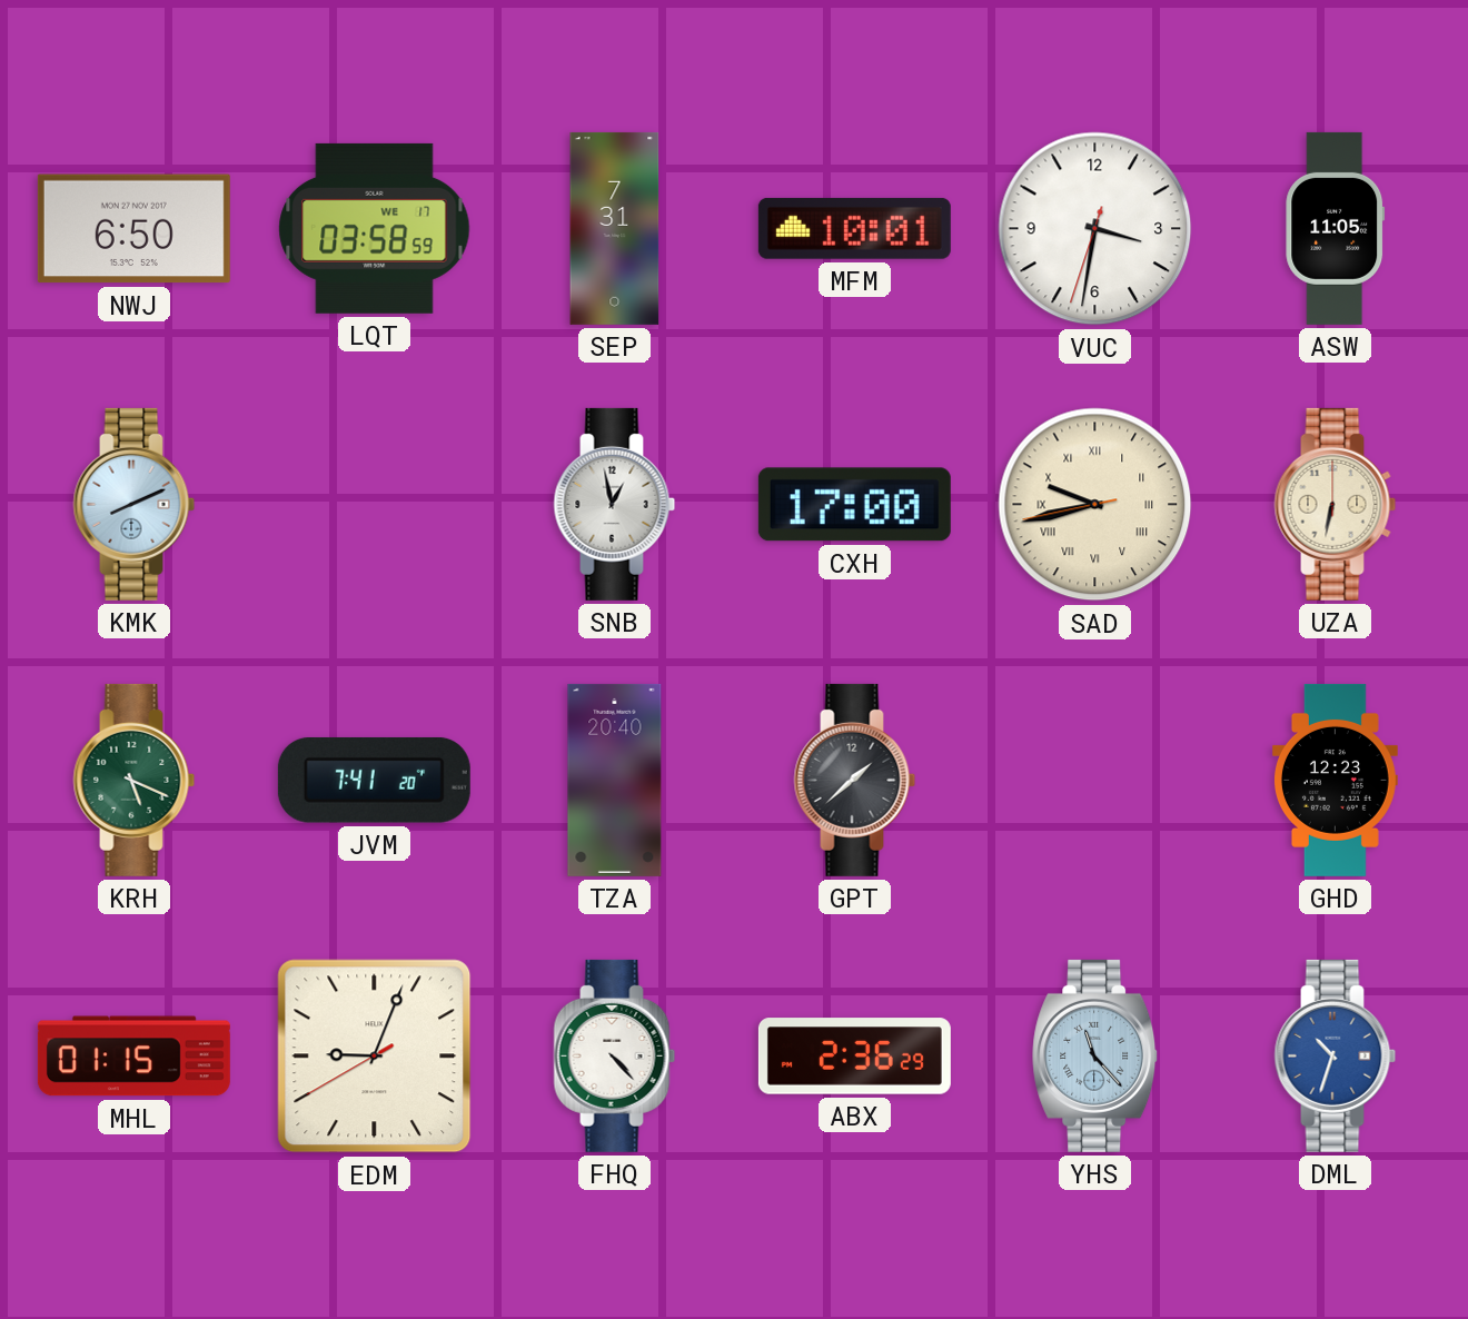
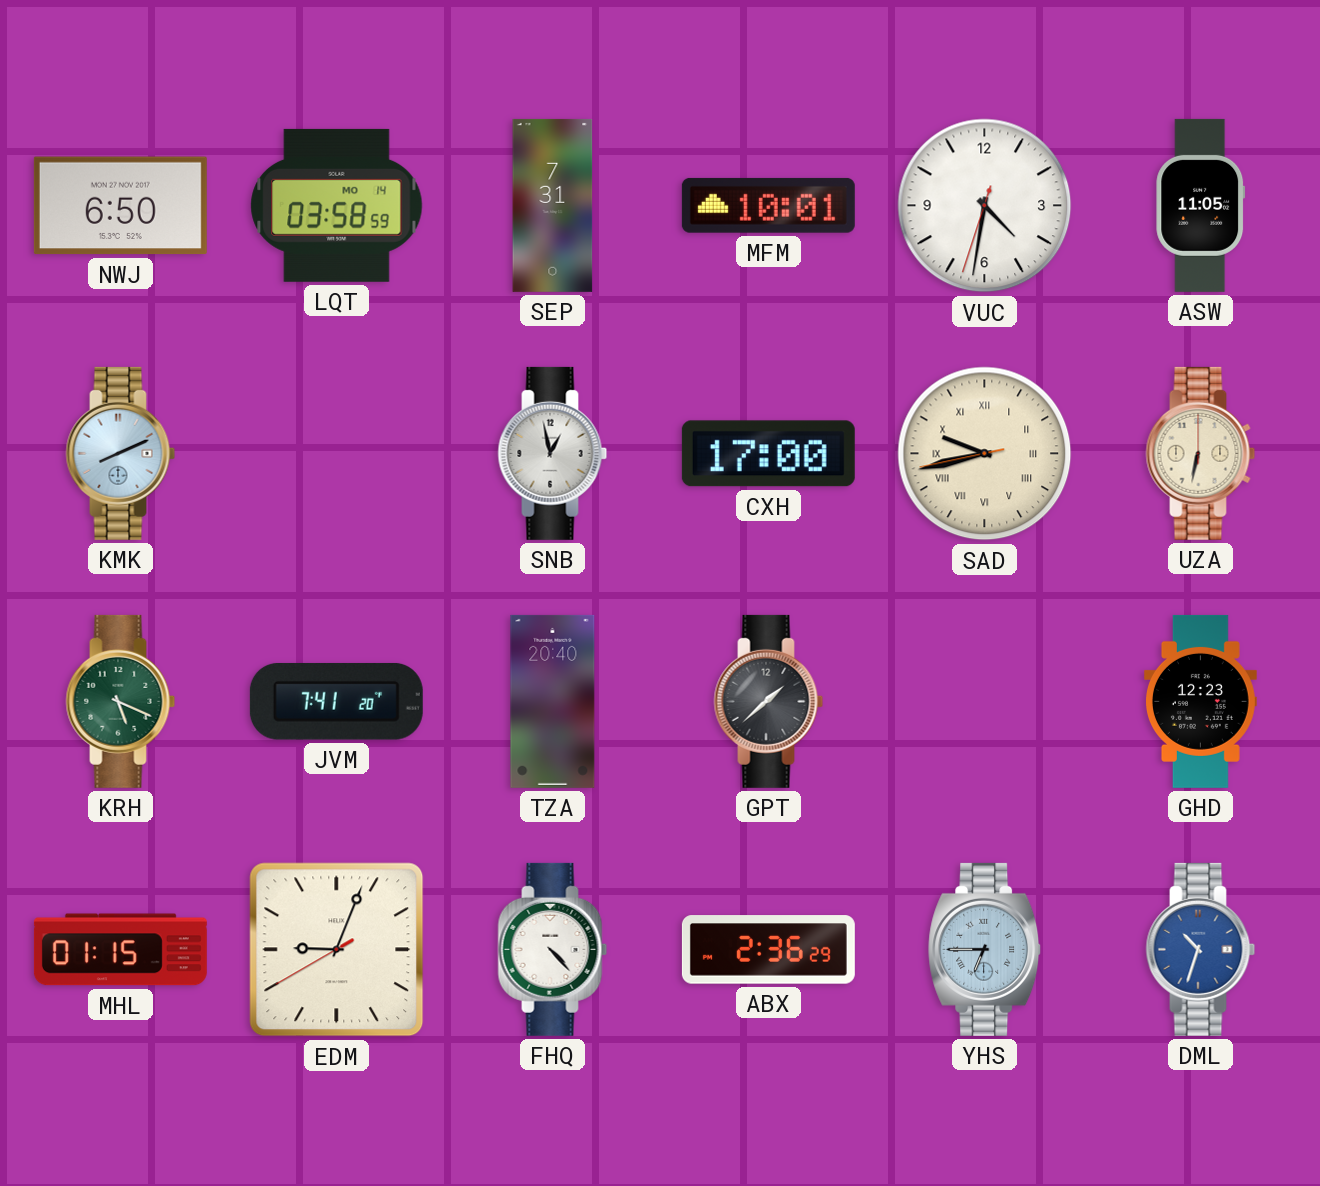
LQT date: WE 17 -> MO 14 (337, 205)
VUC: 3:31 -> 4:31 (985, 206)
YHS: 11:23 -> 6:45 (985, 949)
